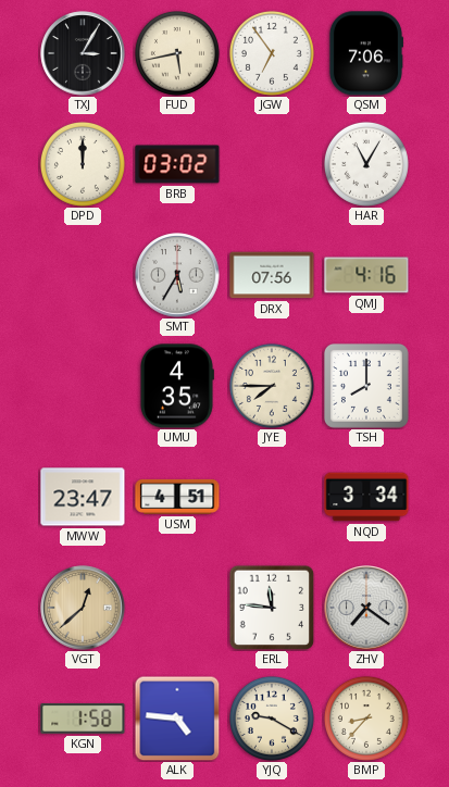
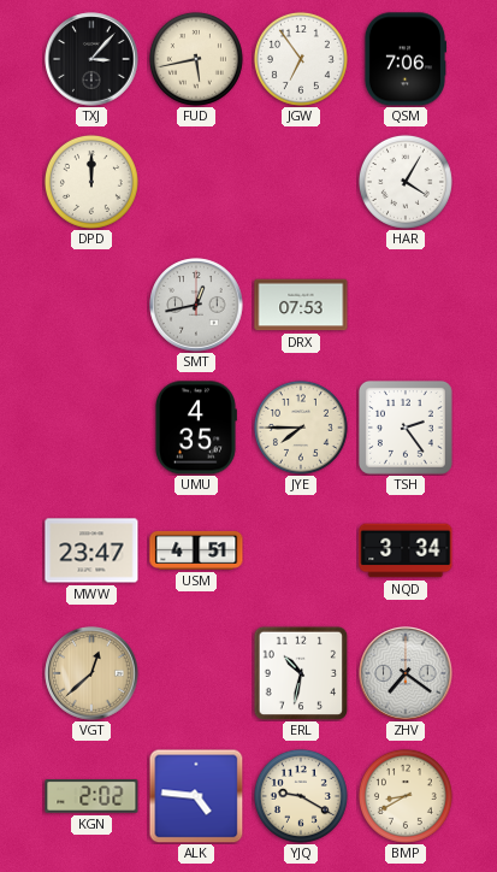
TXJ: 3:05 -> 3:07 (91, 59)
BRB: 03:02 -> none (177, 164)
HAR: 11:05 -> 4:05 (406, 182)
SMT: 5:35 -> 12:43 (196, 305)
DRX: 07:56 -> 07:53 (301, 305)
QMJ: 4:16 -> none (366, 275)
TSH: 8:00 -> 2:24 (406, 428)
ERL: 11:46 -> 10:32 (301, 673)
KGN: 1:58 -> 2:02 (91, 796)
BMP: 8:37 -> 8:40 (406, 796)
